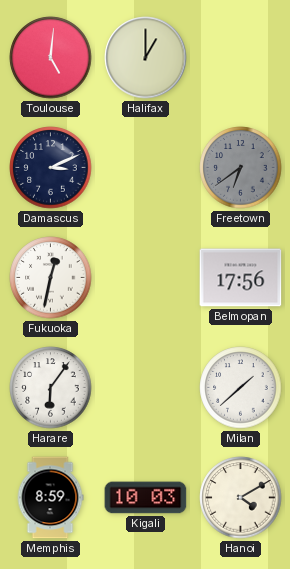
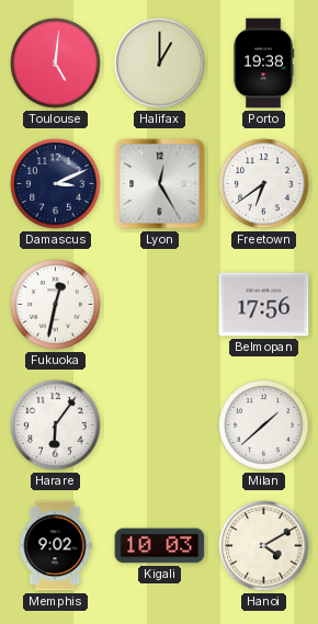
Porto: none -> 19:38 (264, 64)
Lyon: none -> 12:25 (160, 184)
Freetown dial: grey -> white (264, 184)
Memphis: 8:59 -> 9:02 (55, 546)
